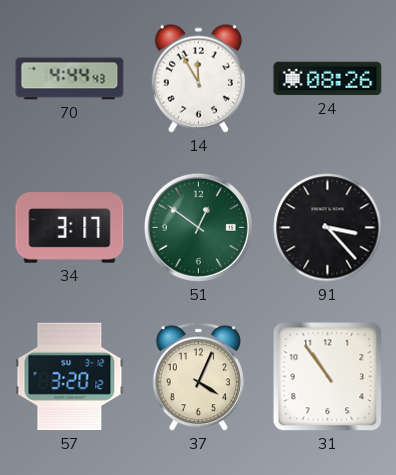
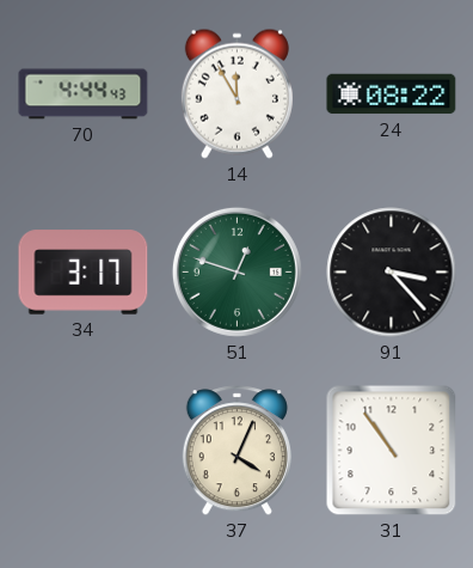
24: 08:26 -> 08:22 (392, 94)
51: 12:51 -> 12:48 (236, 271)
57: 3:20 -> none (70, 377)
